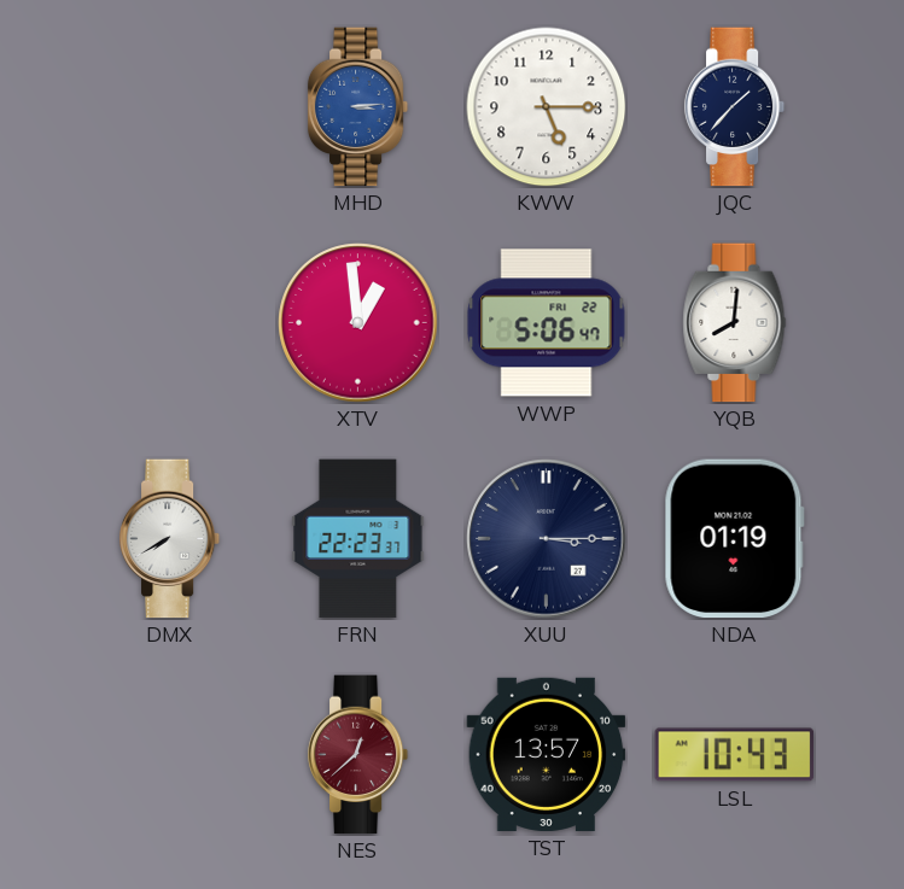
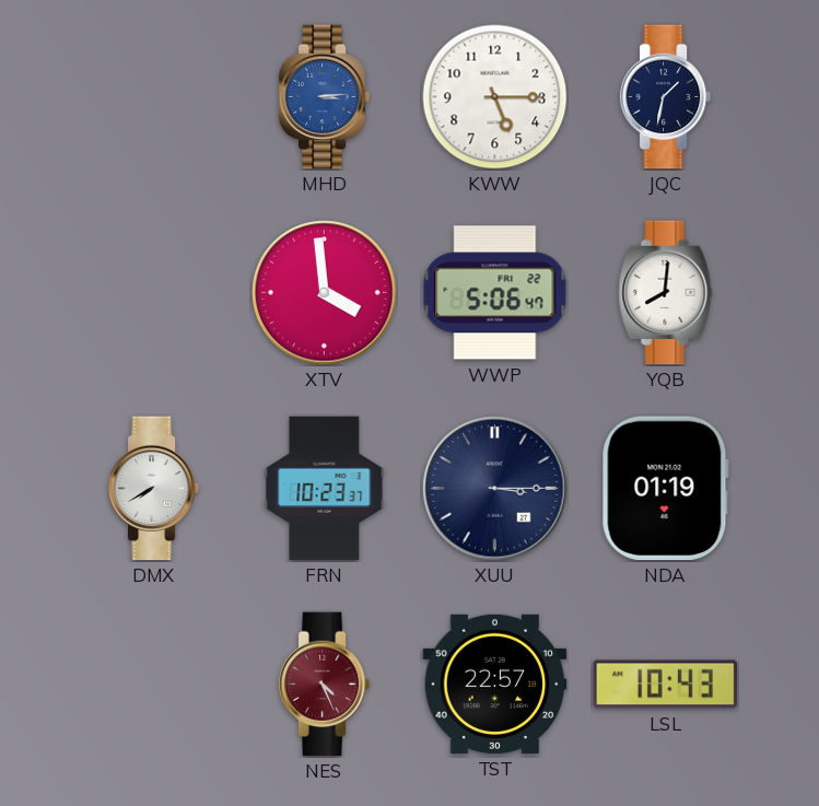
JQC: 1:37 -> 1:32 (666, 97)
XTV: 12:59 -> 3:59 (325, 293)
FRN: 22:23 -> 10:23 (325, 489)
NES: 12:38 -> 4:26 (325, 685)
TST: 13:57 -> 22:57 (495, 684)
